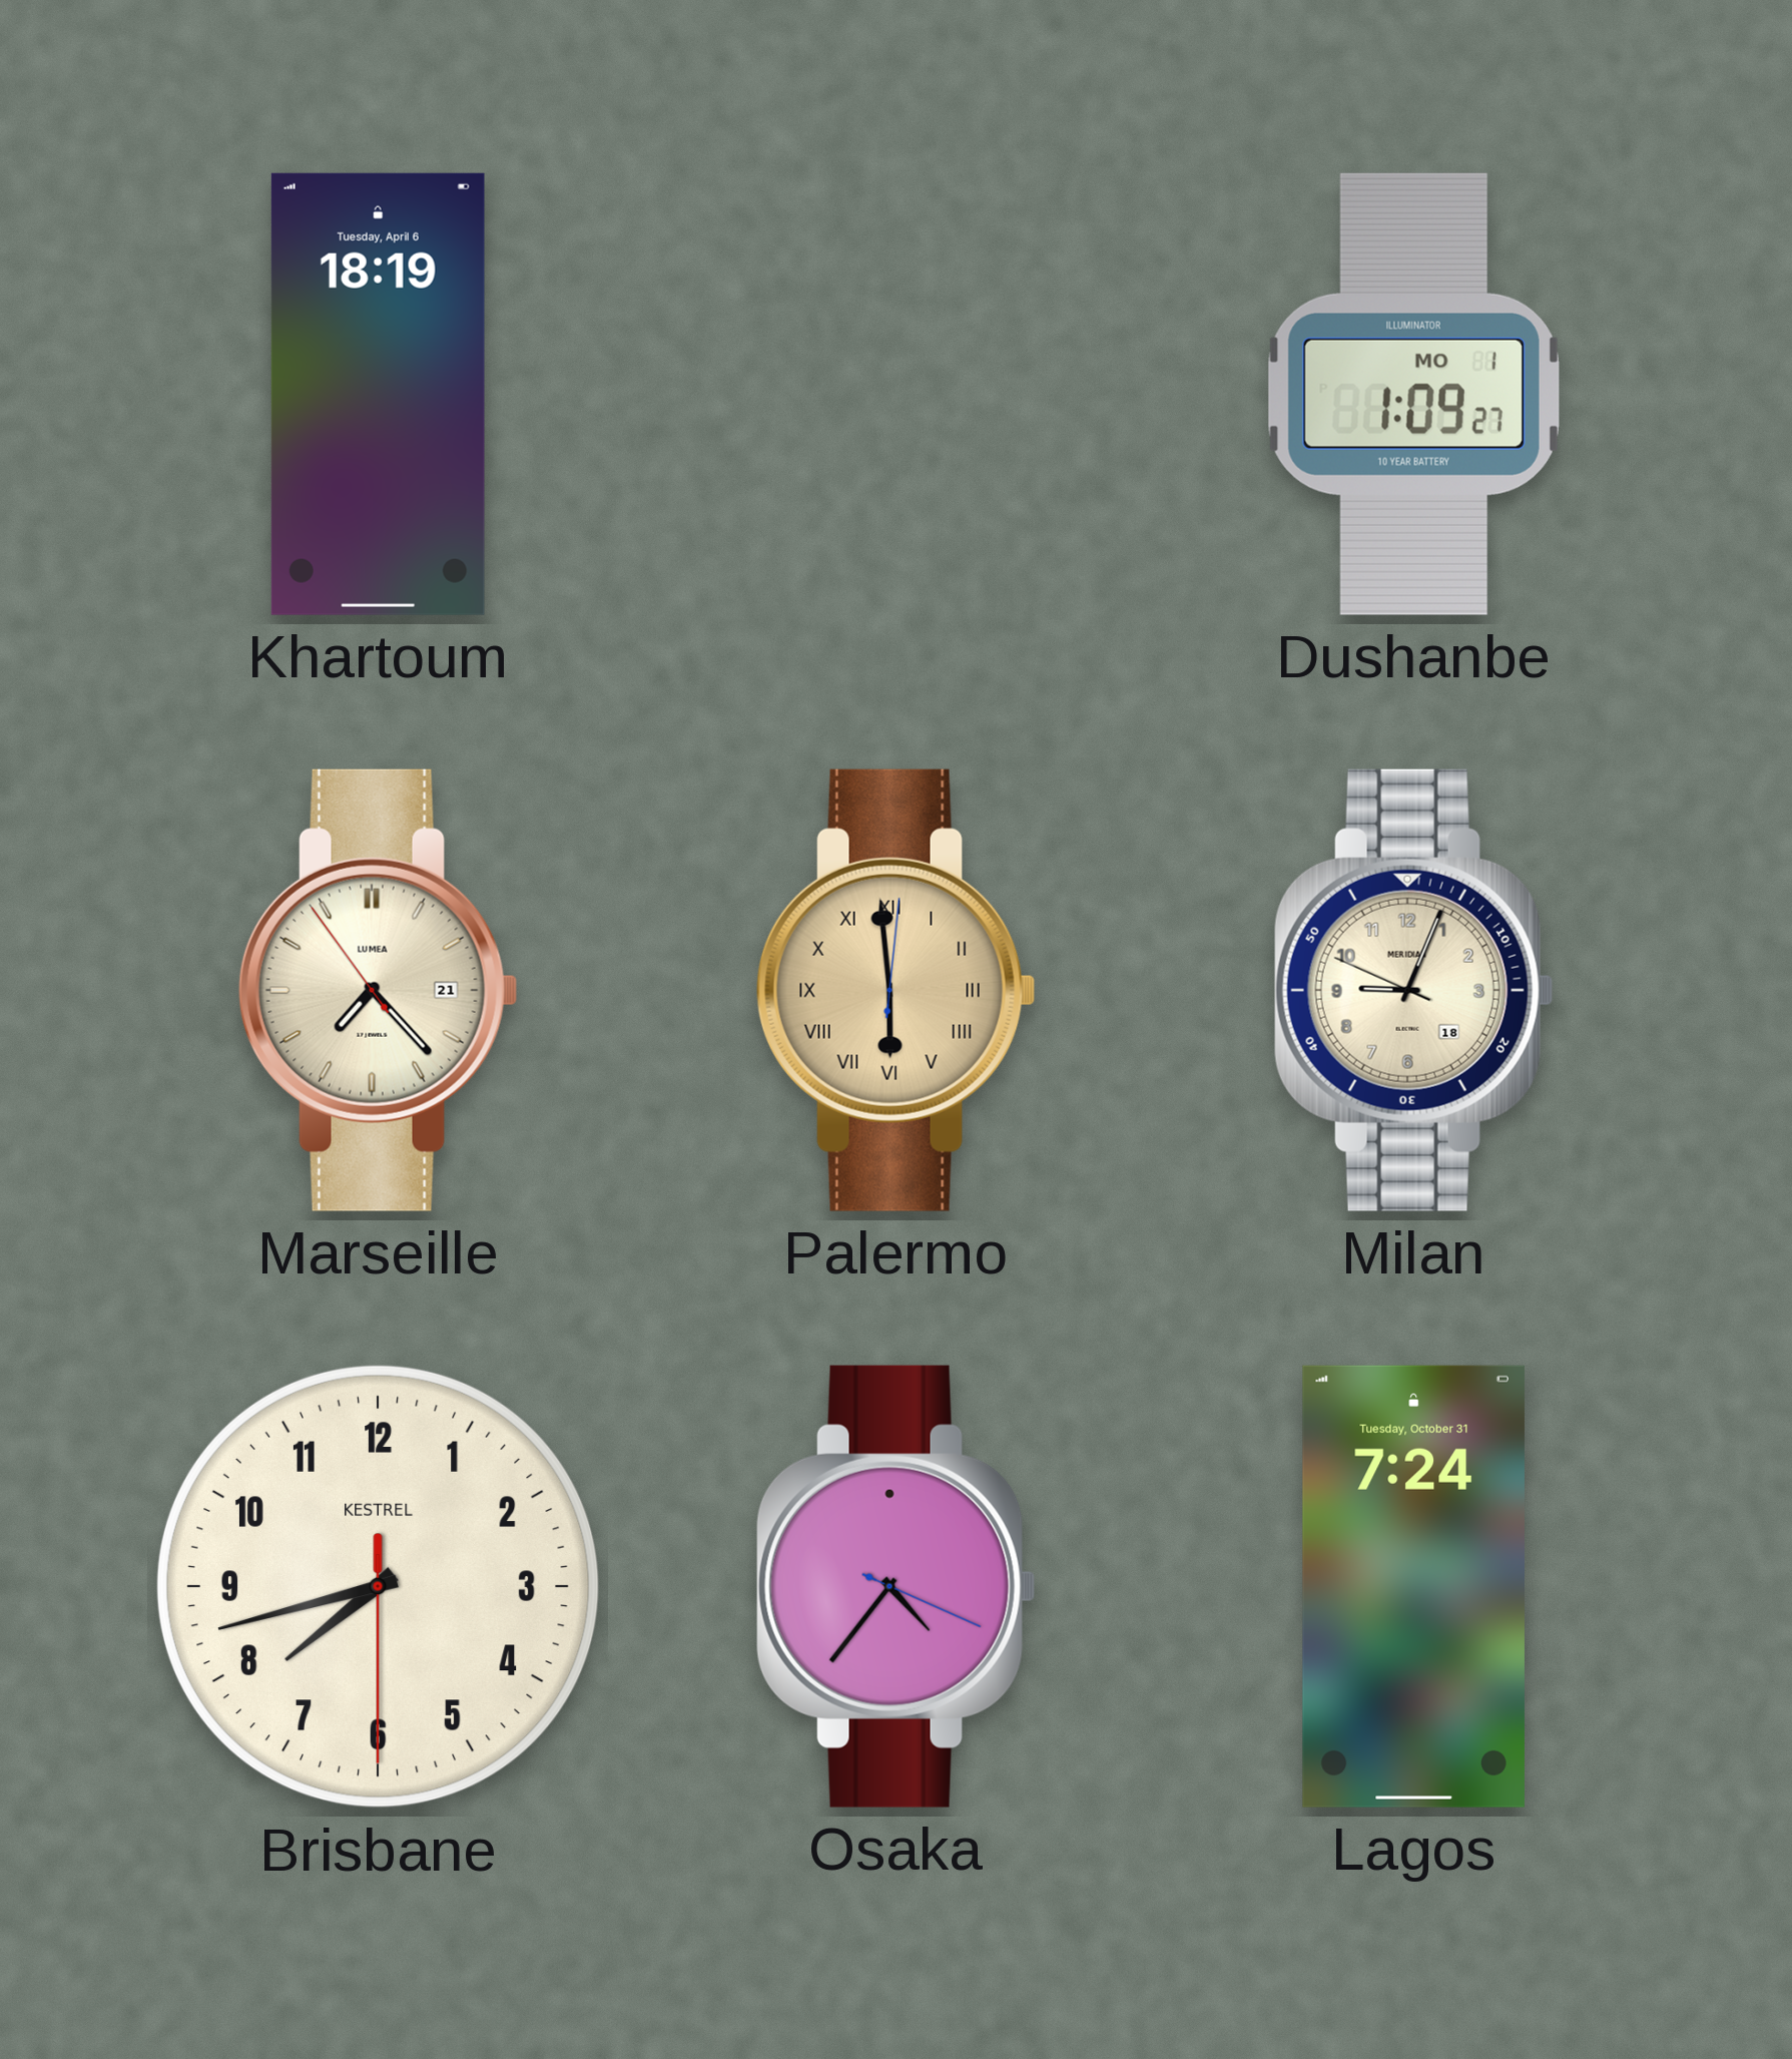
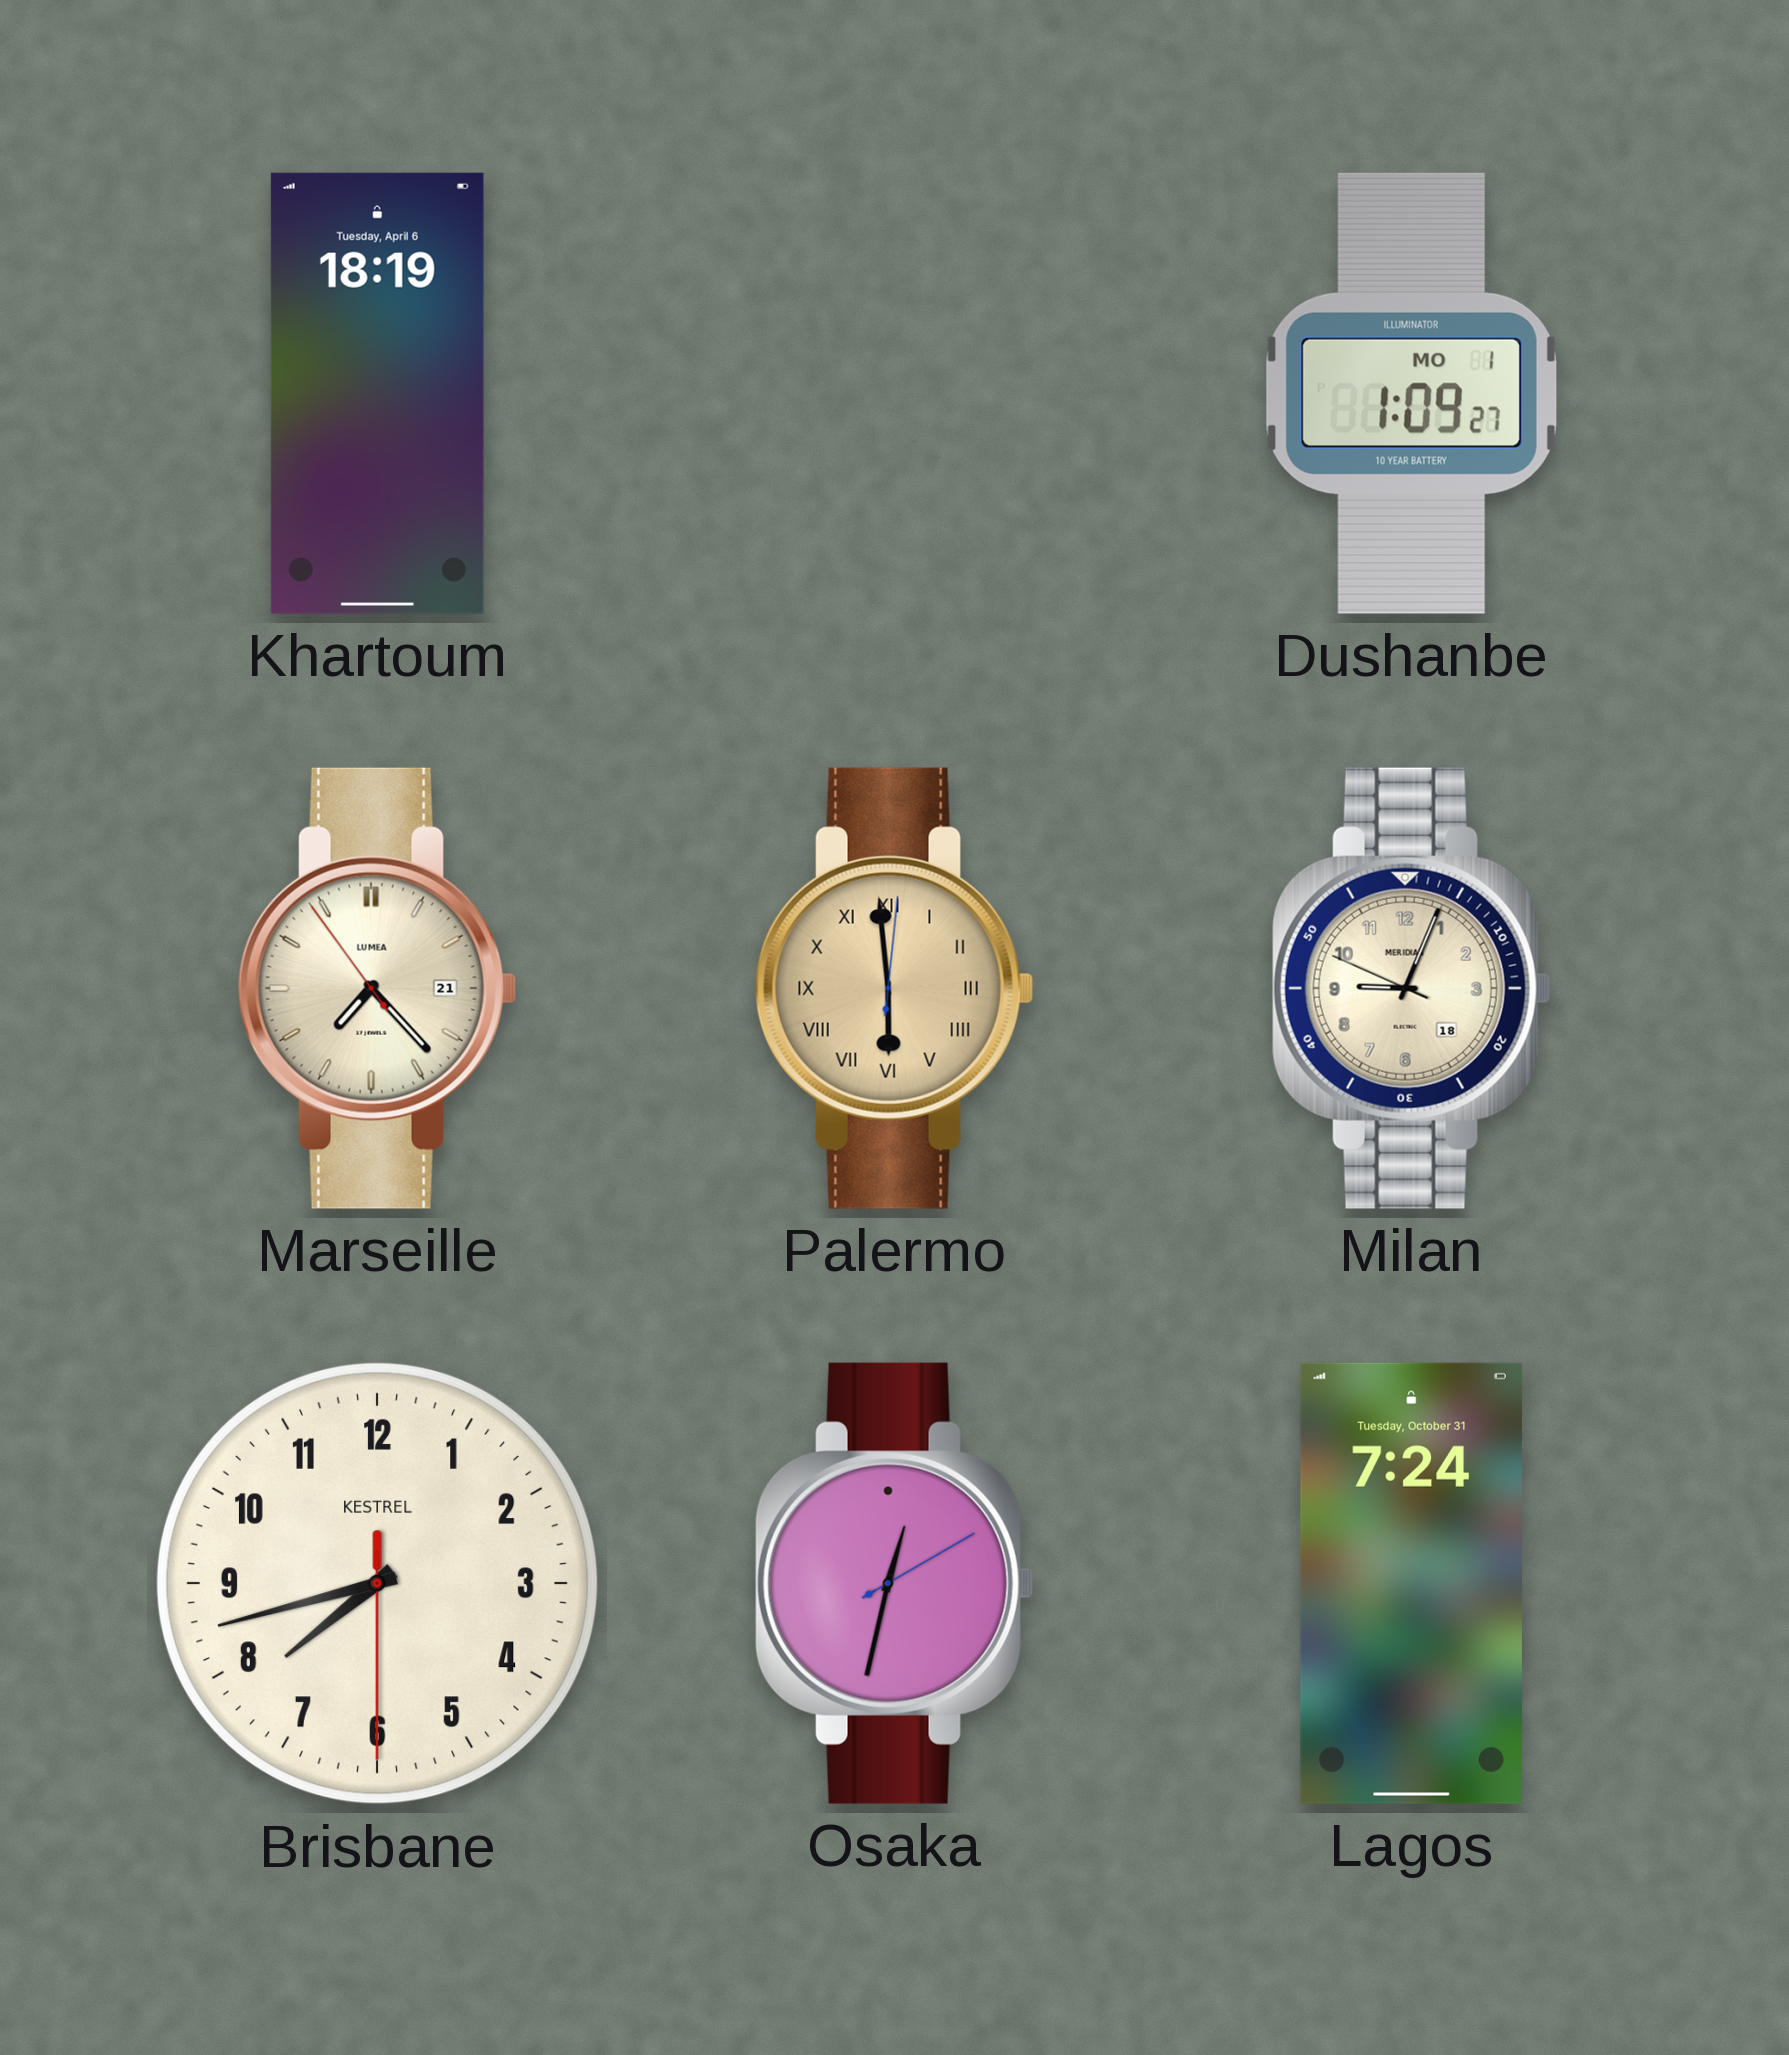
Osaka: 4:36 -> 12:32 (894, 1583)
